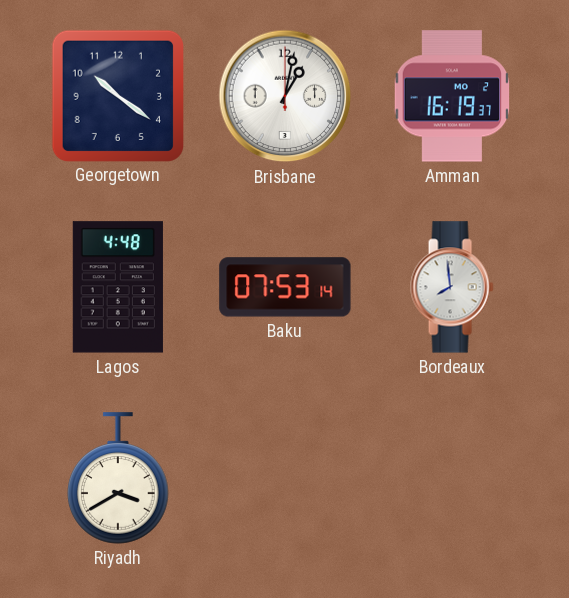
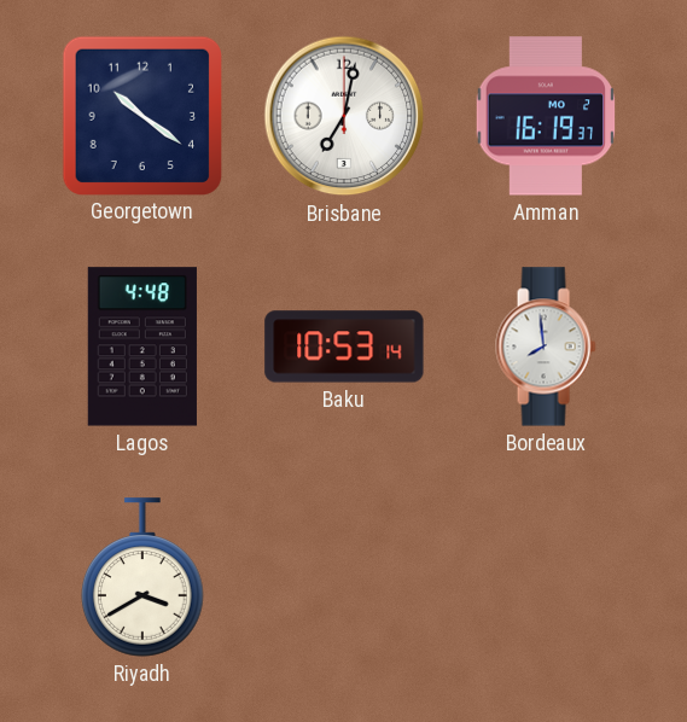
Brisbane: 1:02 -> 7:02 (344, 116)
Baku: 07:53 -> 10:53 (344, 347)
